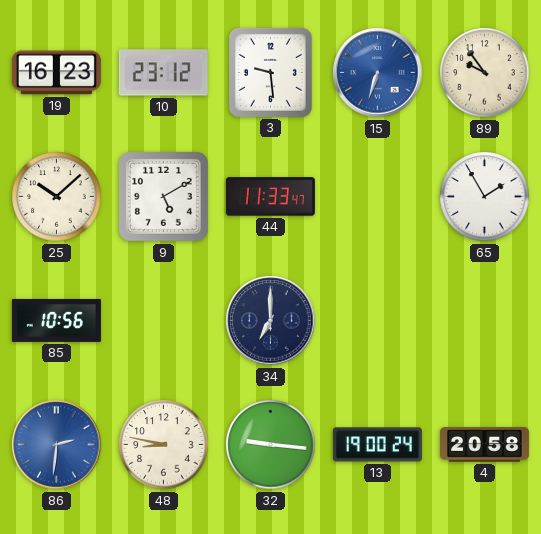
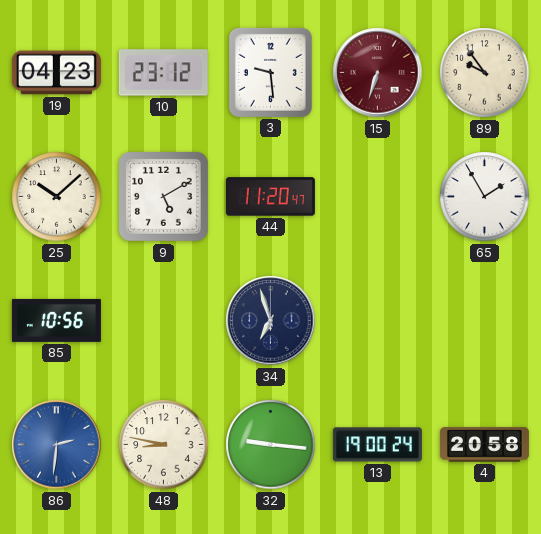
19: 16:23 -> 04:23 (56, 73)
15 dial: blue -> burgundy (378, 73)
44: 11:33 -> 11:20 (270, 197)
34: 7:00 -> 6:57 (271, 321)
